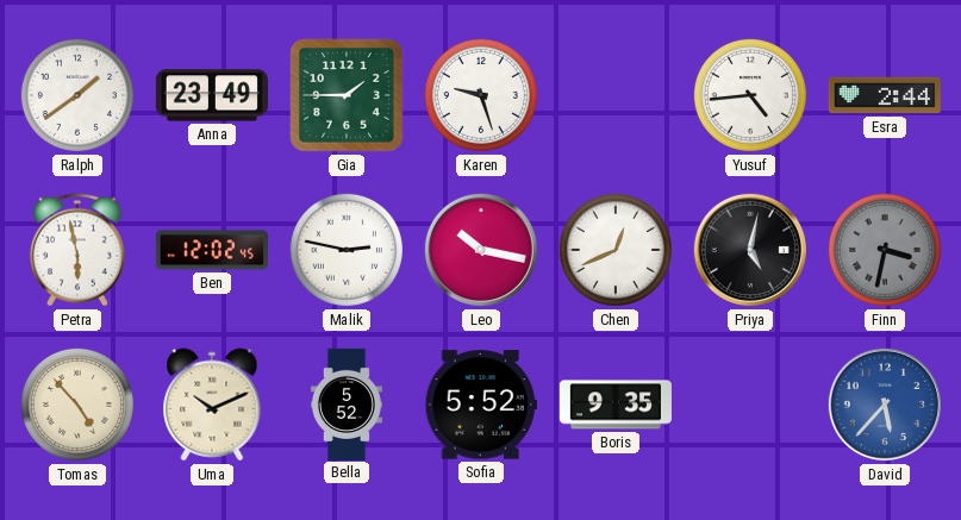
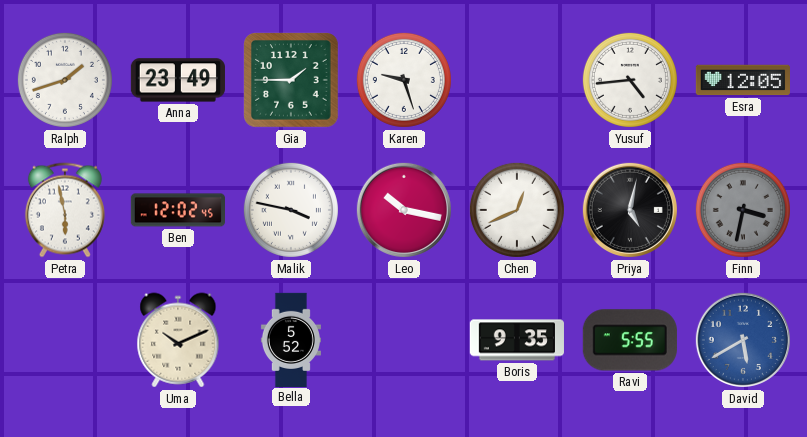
Ralph: 1:39 -> 1:42 (65, 80)
Esra: 2:44 -> 12:05 (743, 80)
Malik: 2:47 -> 3:47 (291, 210)
Tomas: 4:53 -> none (77, 405)
Sofia: 5:52 -> none (481, 405)
Ravi: none -> 5:55 (630, 340)
David: 5:37 -> 5:40 (743, 340)
